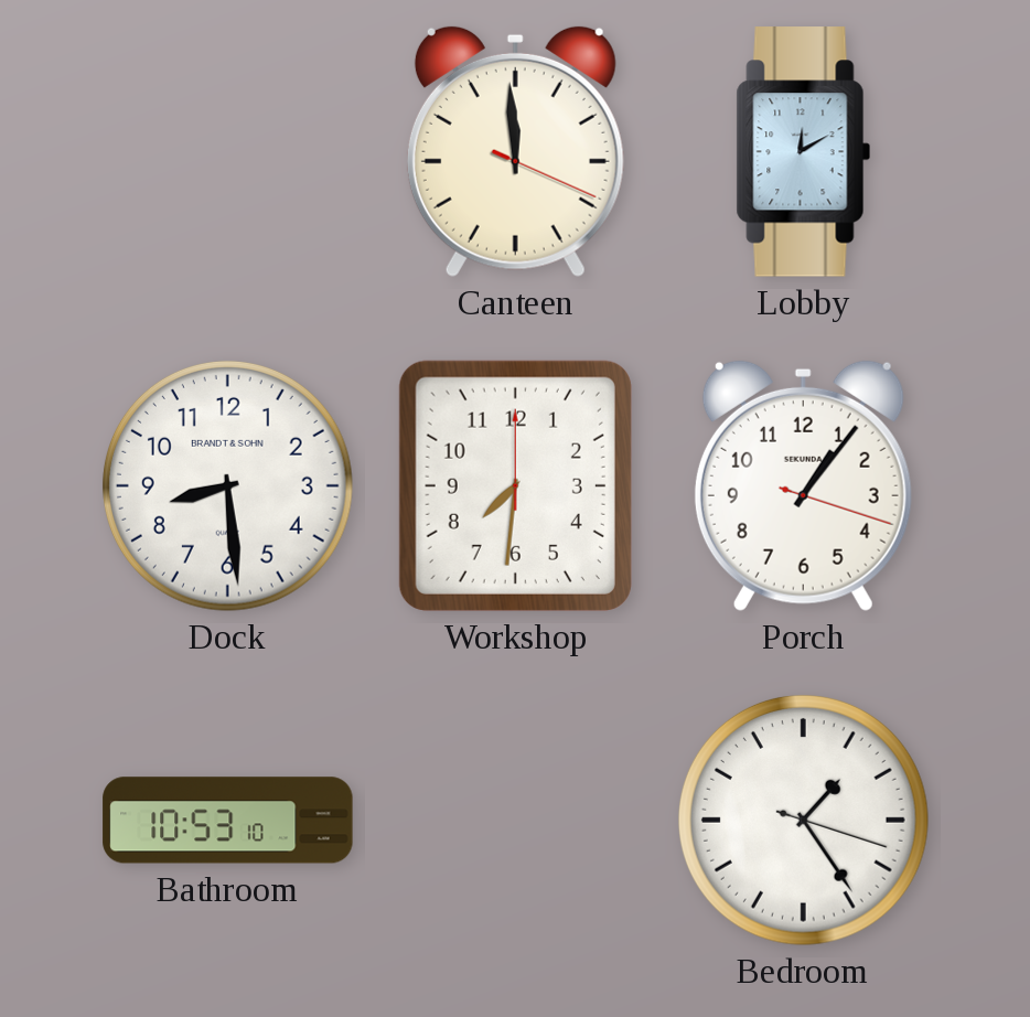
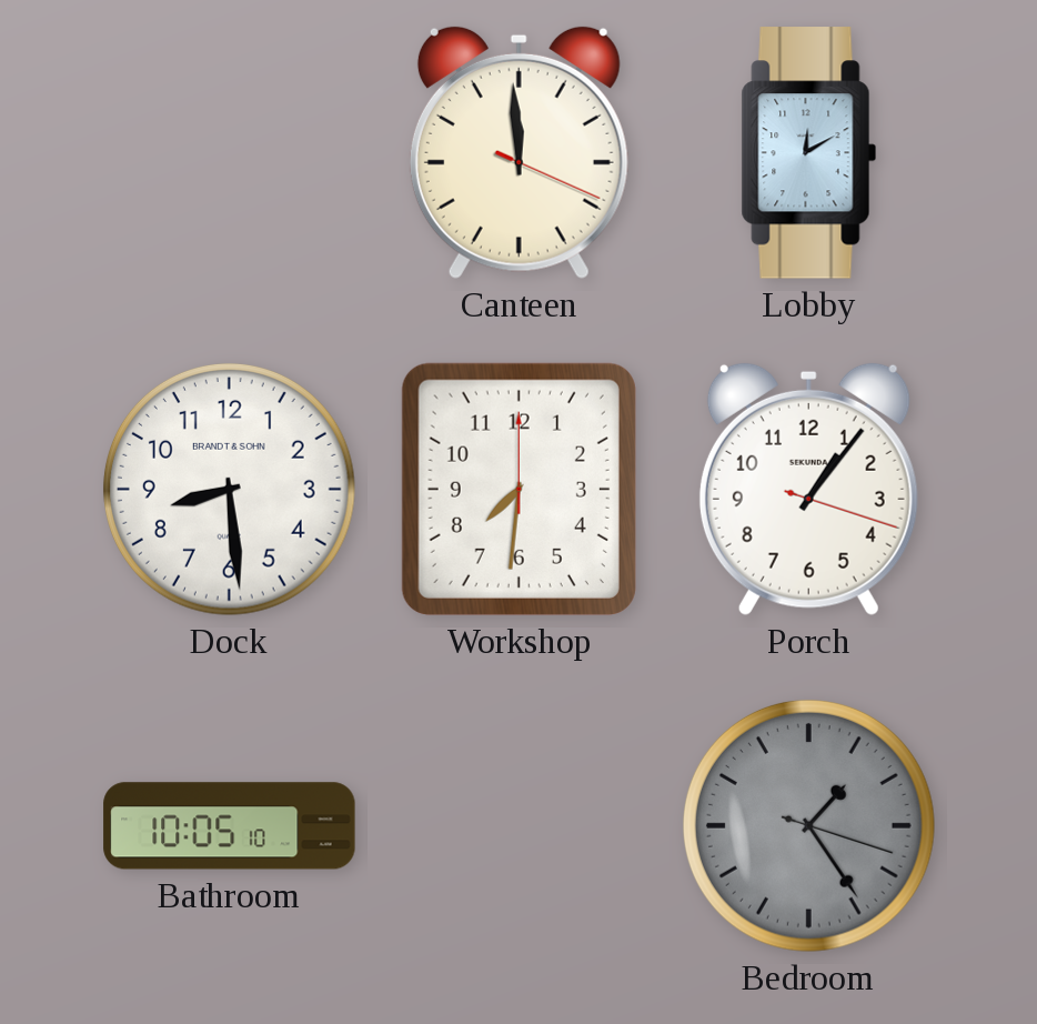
Bathroom: 10:53 -> 10:05 (230, 826)
Bedroom dial: white -> grey (808, 825)
